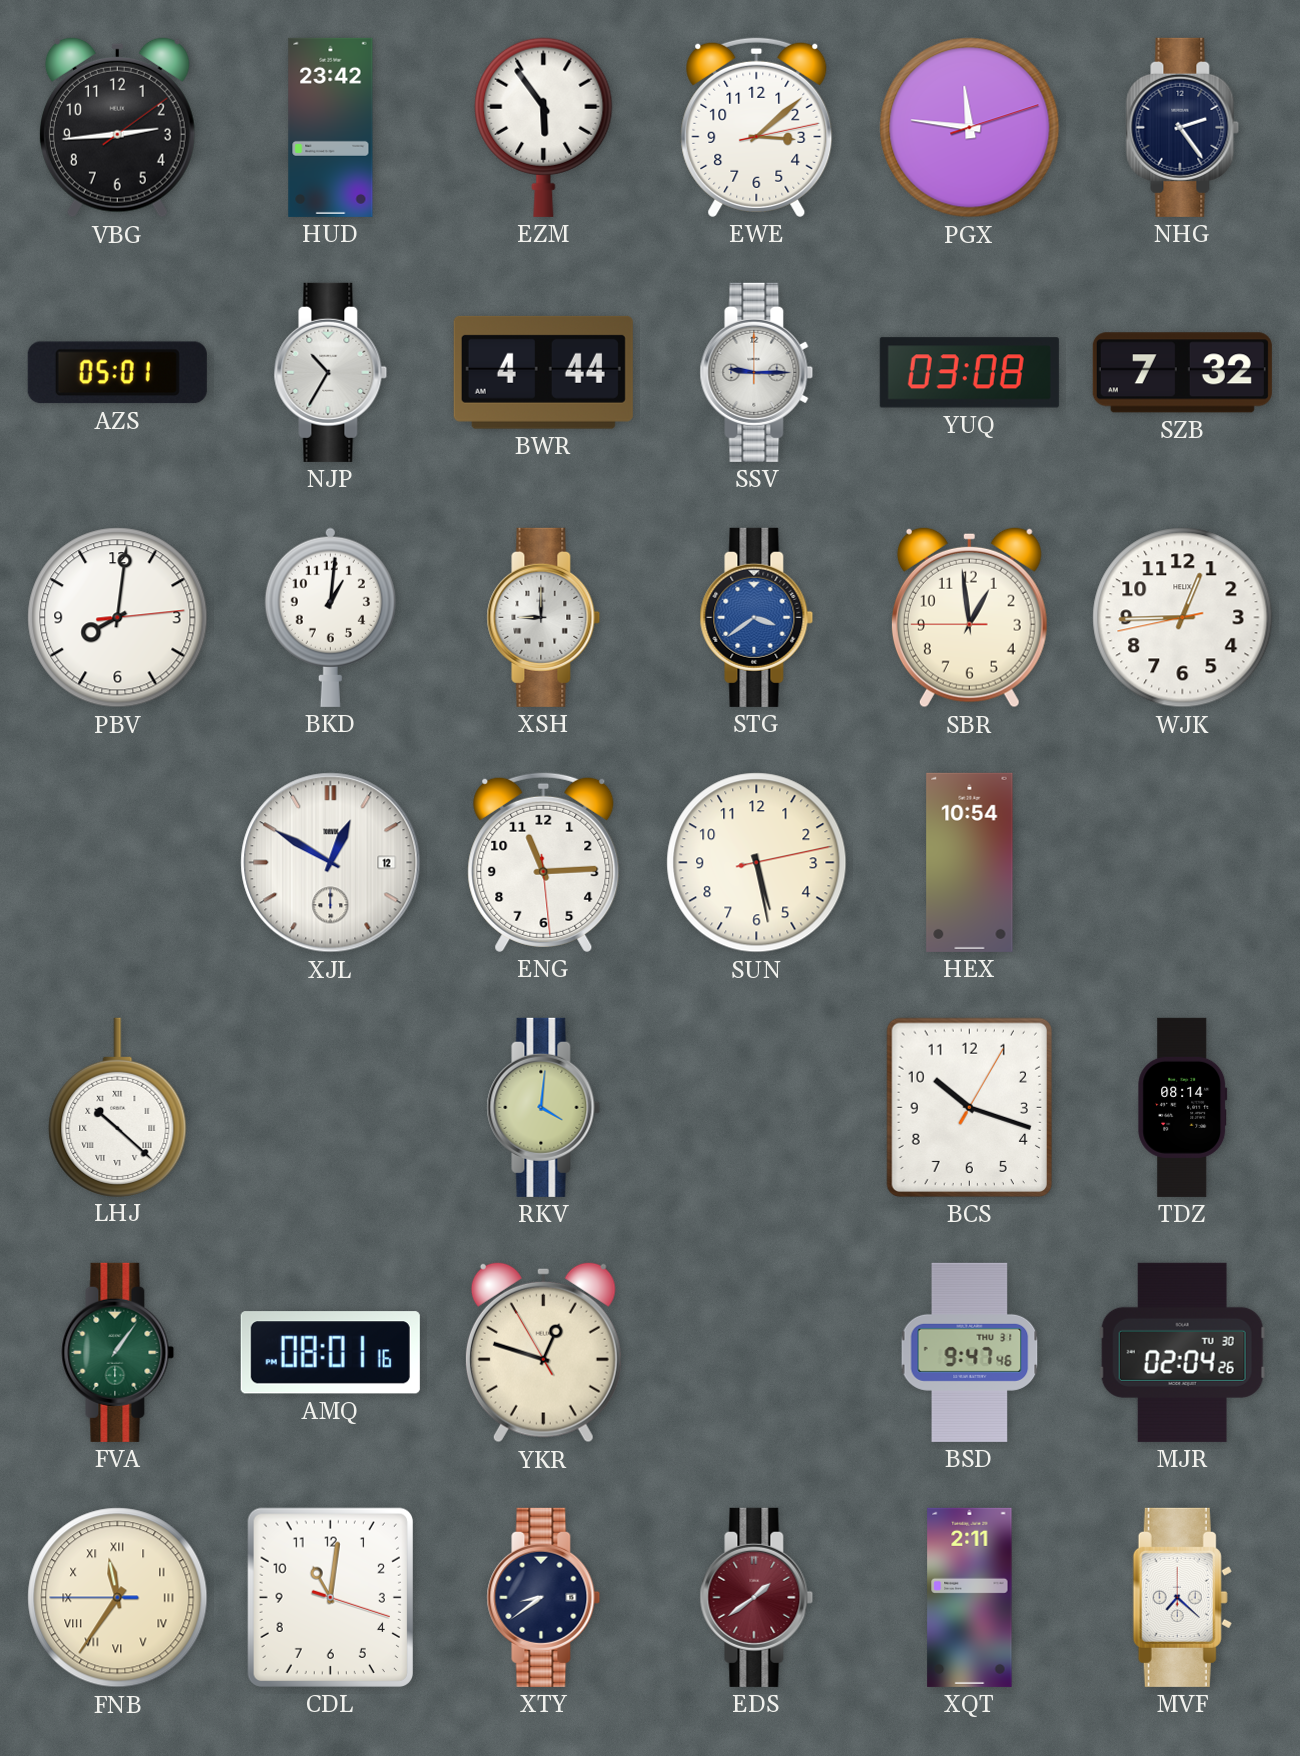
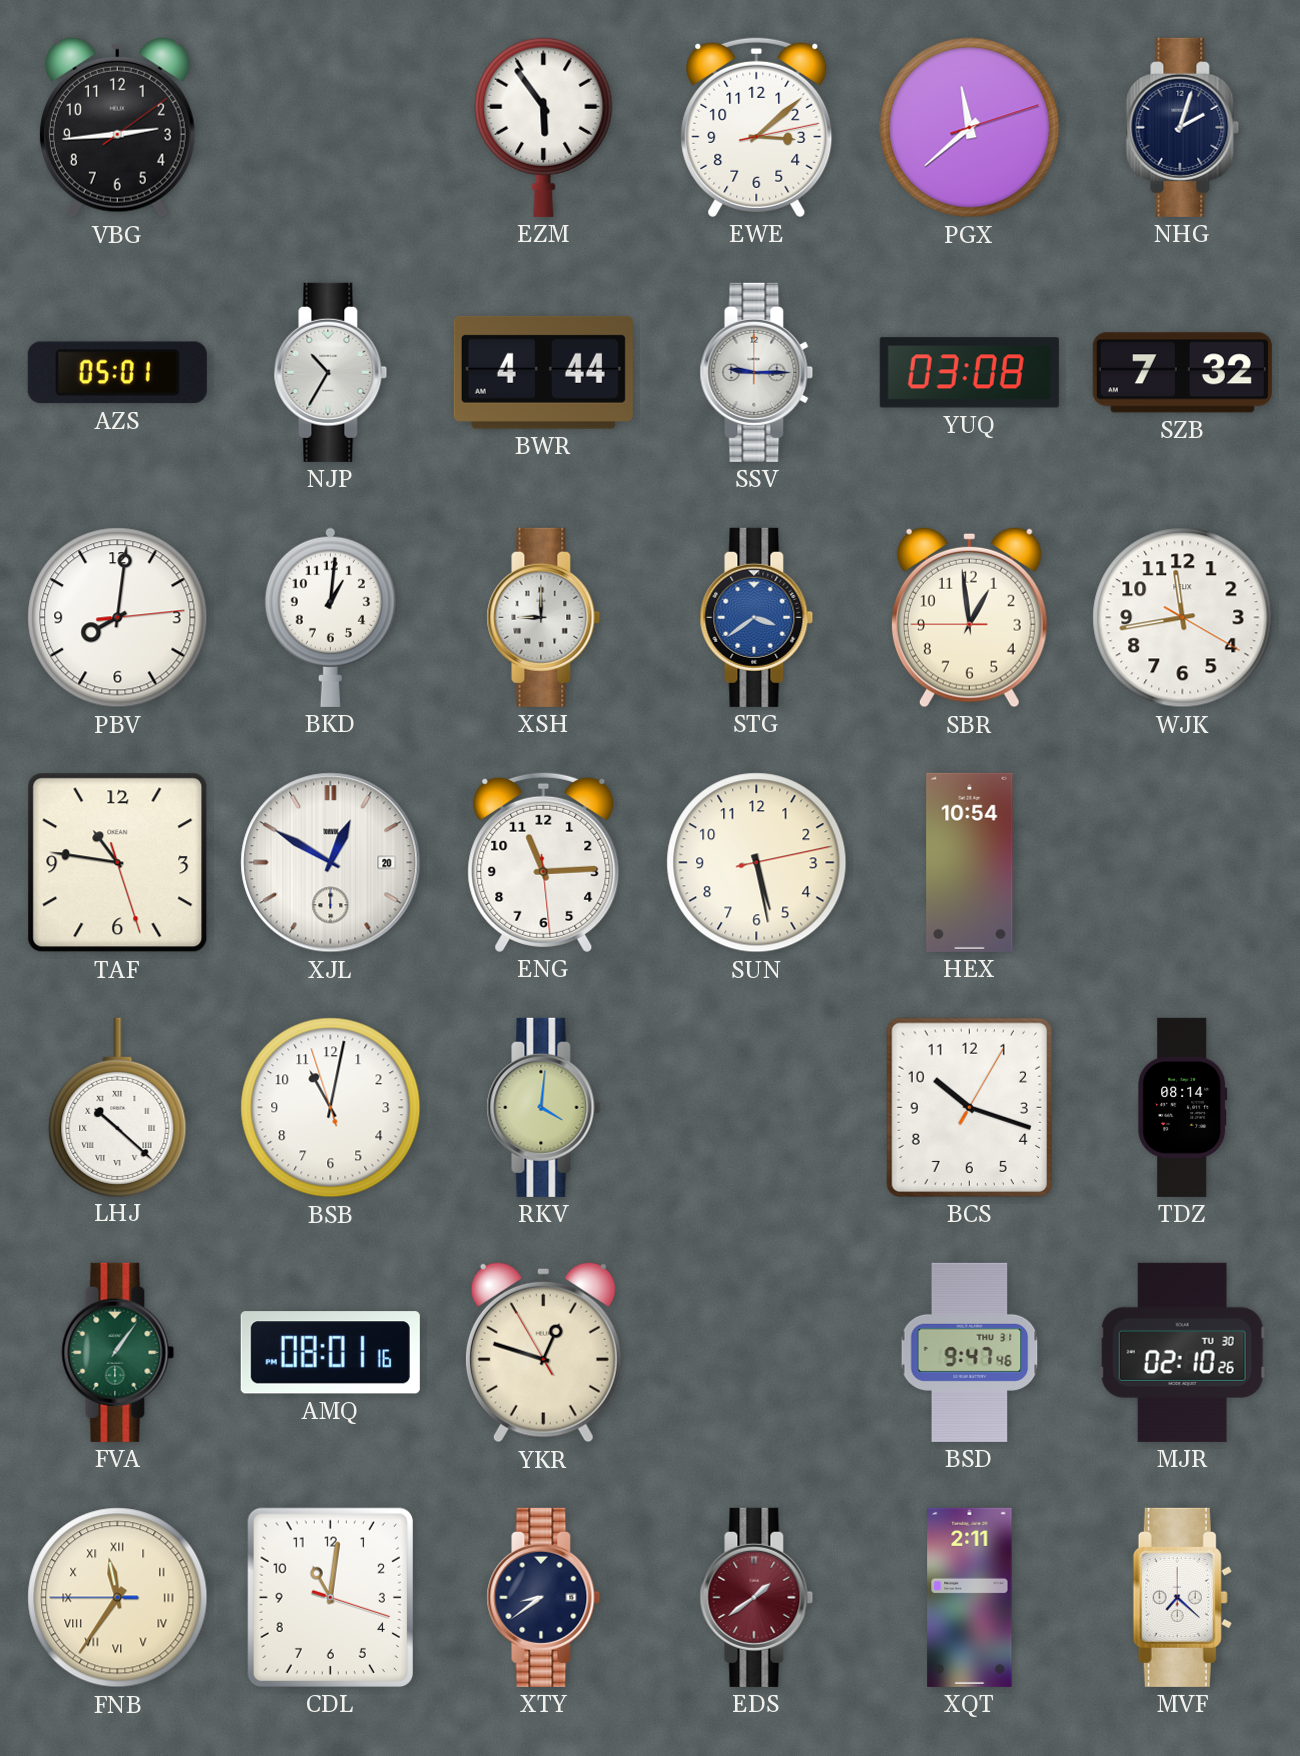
HUD: 23:42 -> none (331, 127)
PGX: 11:46 -> 11:38 (970, 128)
NHG: 2:24 -> 2:03 (1183, 127)
WJK: 12:44 -> 11:43 (1183, 618)
TAF: none -> 10:46 (118, 863)
XJL date: 12 -> 20 (331, 863)
BSB: none -> 11:01 (331, 1108)
MJR: 02:04 -> 02:10 (1182, 1352)
